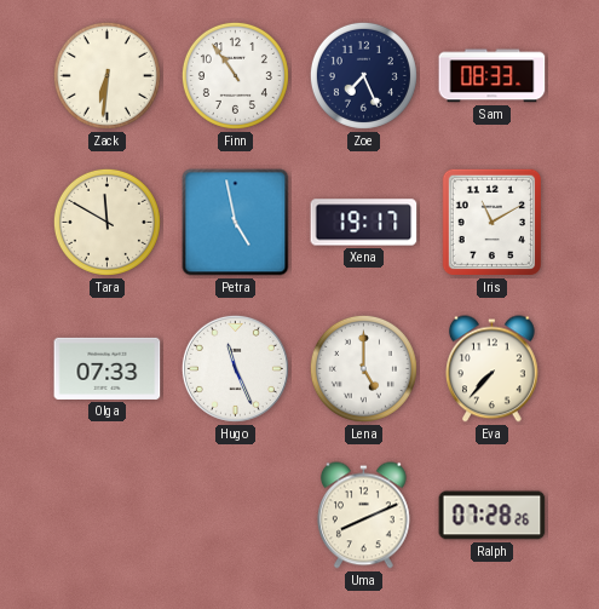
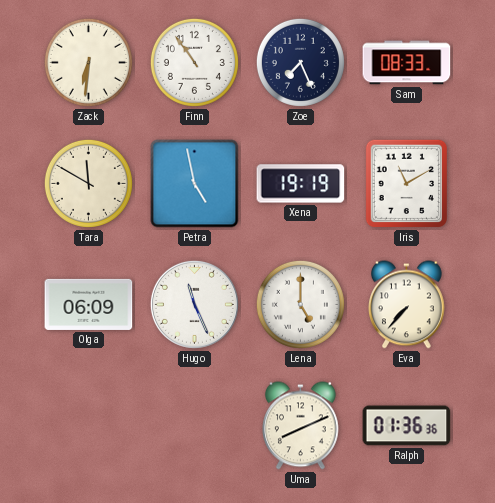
Xena: 19:17 -> 19:19 (301, 184)
Olga: 07:33 -> 06:09 (89, 304)
Ralph: 07:28 -> 01:36 (407, 426)
